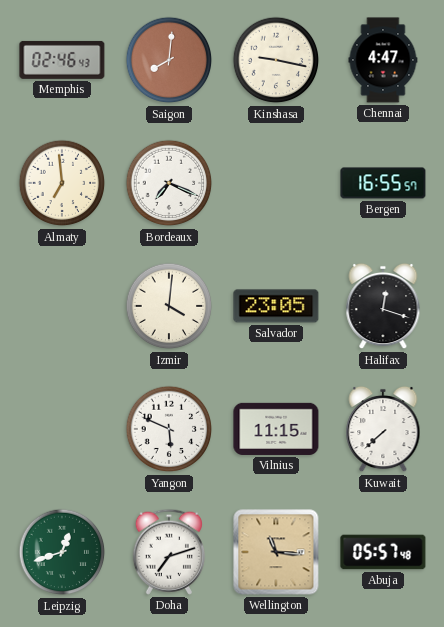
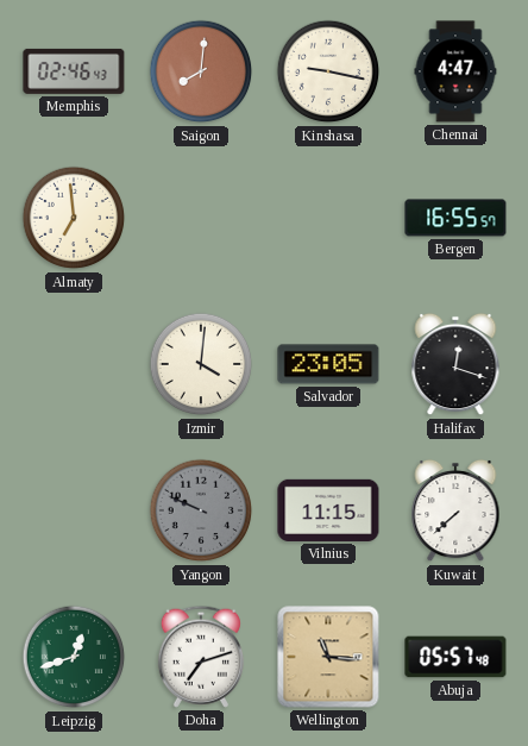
Bordeaux: 7:19 -> none (169, 183)
Yangon: 5:49 -> 9:49 (201, 510)
Yangon dial: white -> grey (201, 510)
